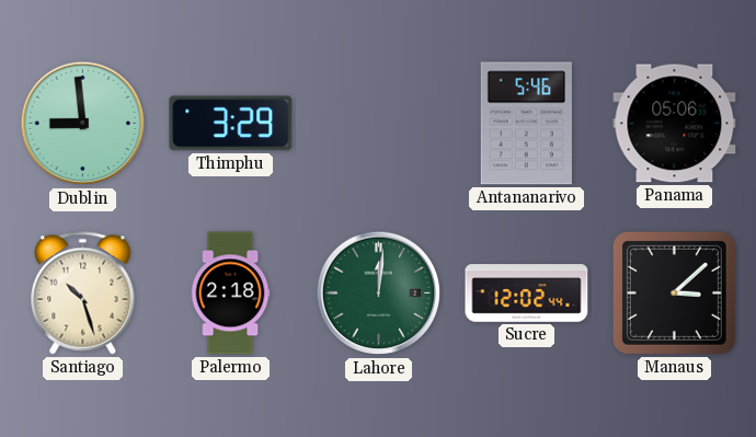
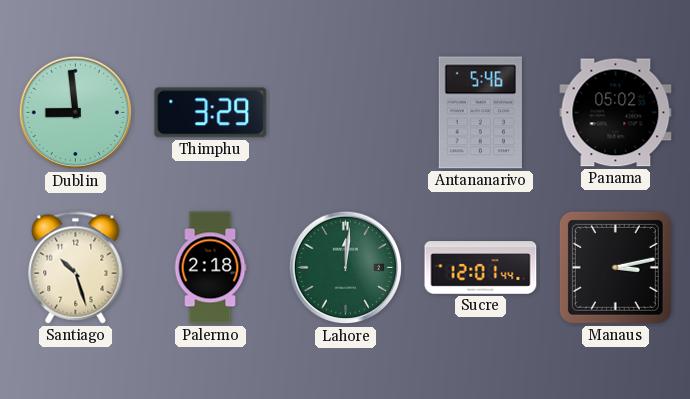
Panama: 05:06 -> 05:02 (616, 113)
Sucre: 12:02 -> 12:01 (481, 268)
Manaus: 3:08 -> 3:13 (615, 267)
